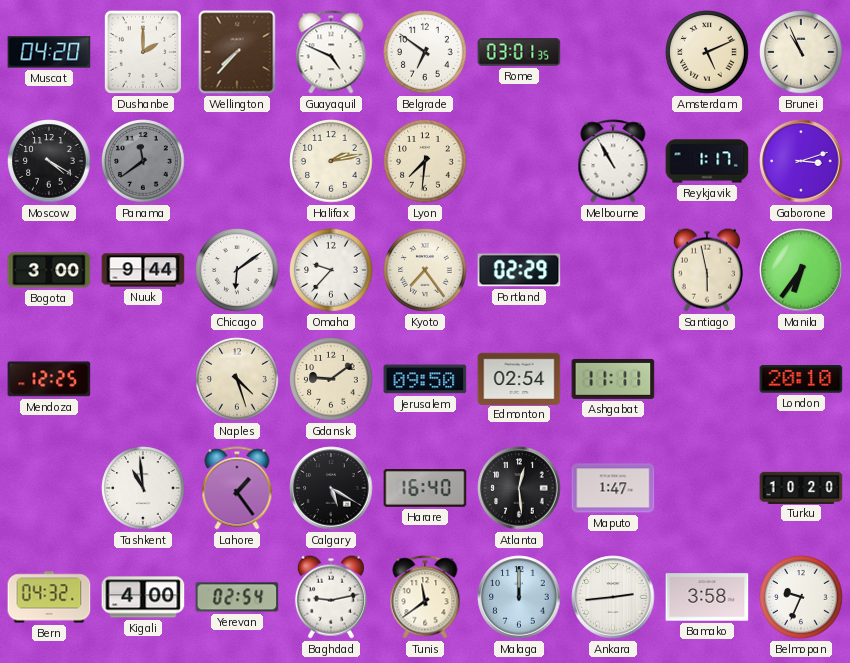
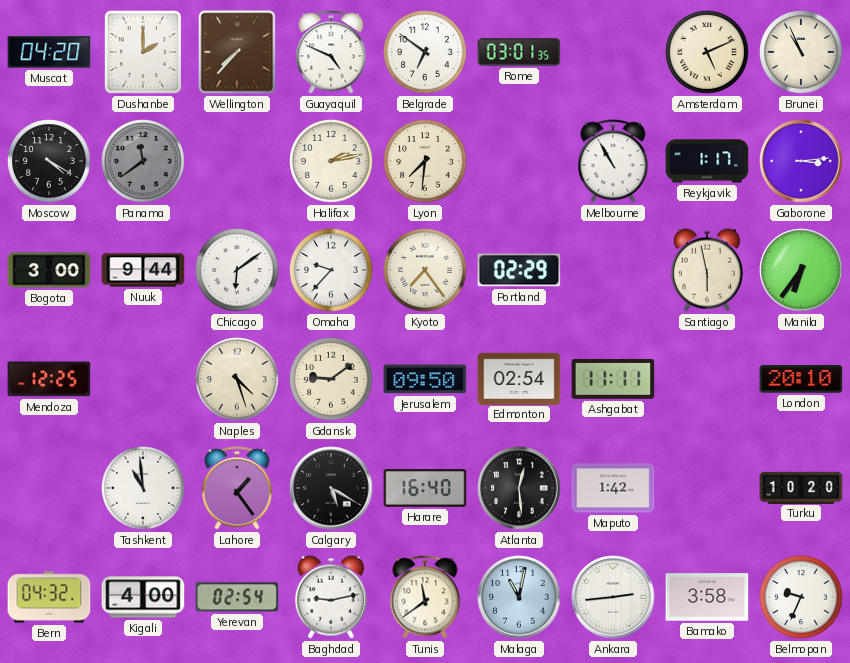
Gaborone: 3:12 -> 3:14 (801, 161)
Maputo: 1:47 -> 1:42 (613, 488)
Malaga: 12:00 -> 11:02 (519, 597)
